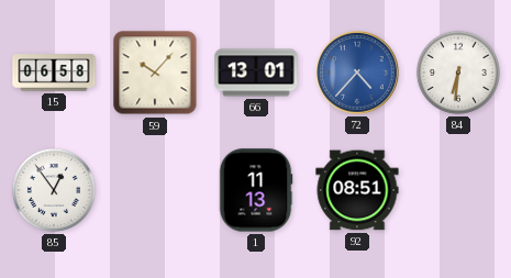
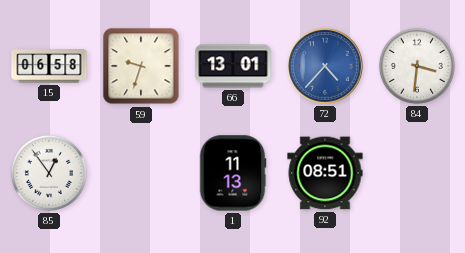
59: 10:07 -> 9:33 (141, 66)
84: 6:31 -> 3:31 (417, 66)
